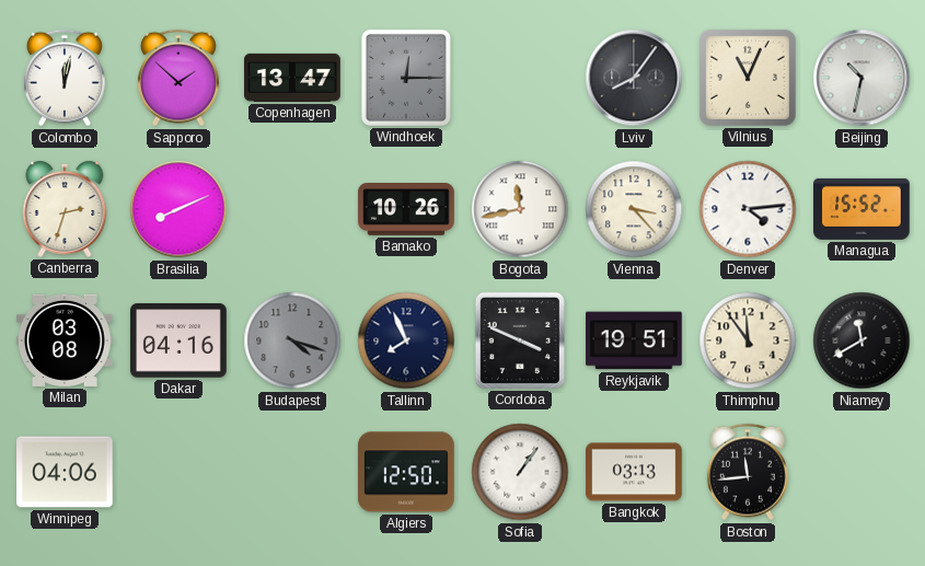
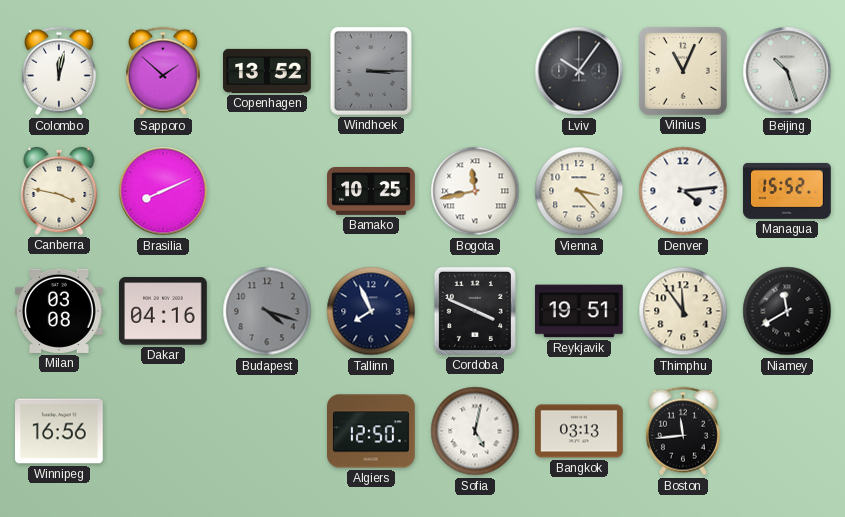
Copenhagen: 13:47 -> 13:52 (268, 71)
Windhoek: 12:15 -> 3:15 (371, 71)
Lviv: 8:06 -> 10:06 (579, 71)
Beijing: 10:32 -> 10:27 (787, 71)
Canberra: 2:33 -> 3:47 (59, 191)
Bamako: 10:26 -> 10:25 (371, 192)
Winnipeg: 04:06 -> 16:56 (60, 431)
Sofia: 1:06 -> 5:02 (475, 431)
